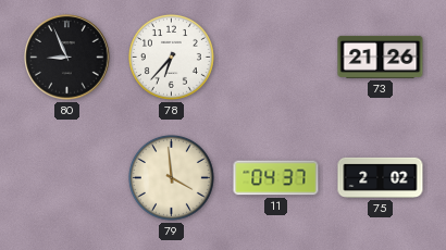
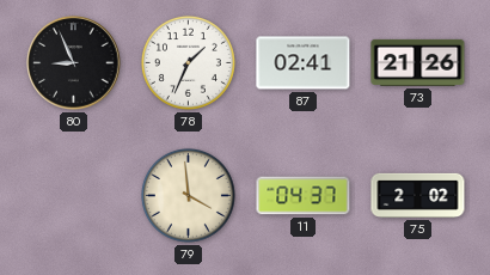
78: 6:37 -> 1:34 (188, 62)
87: none -> 02:41 (304, 63)
